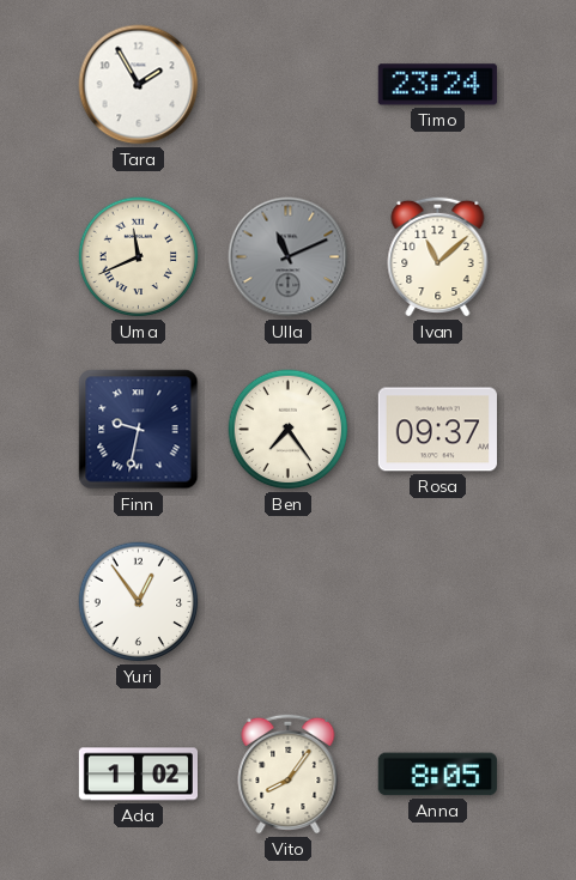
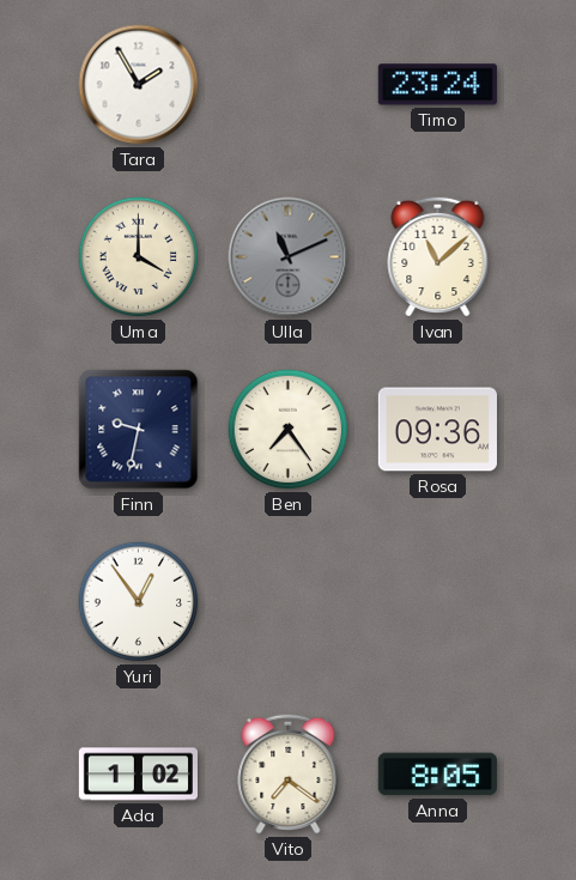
Uma: 11:41 -> 4:00 (139, 257)
Rosa: 09:37 -> 09:36 (437, 430)
Vito: 8:06 -> 7:21 (289, 773)
